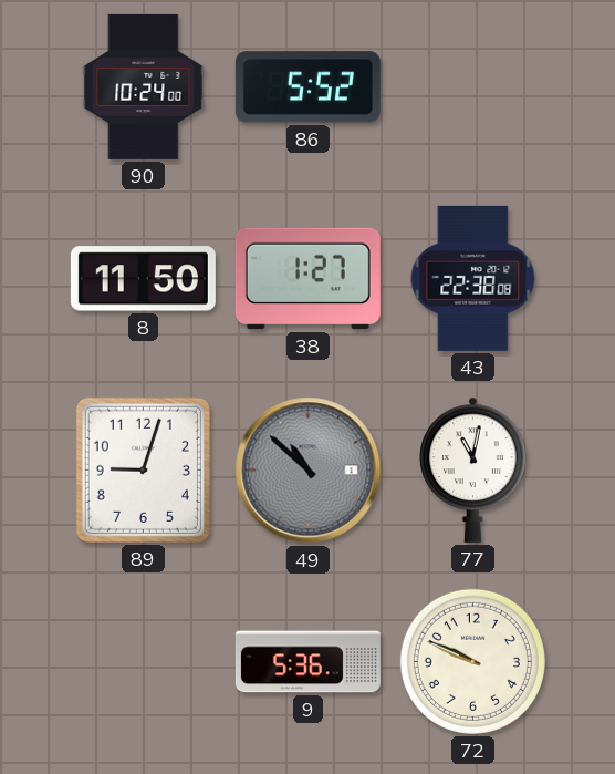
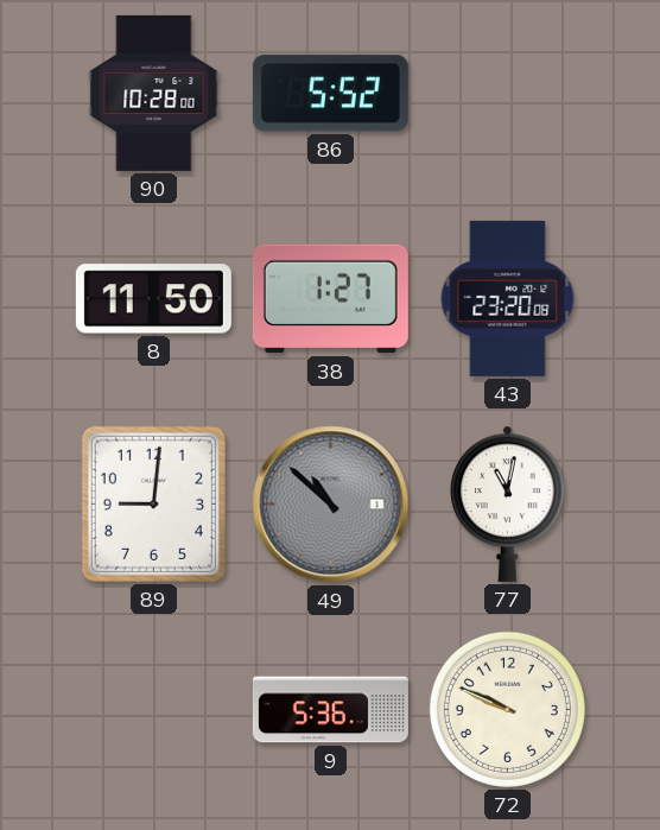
90: 10:24 -> 10:28 (154, 93)
43: 22:38 -> 23:20 (508, 298)
89: 9:03 -> 9:01 (153, 503)
